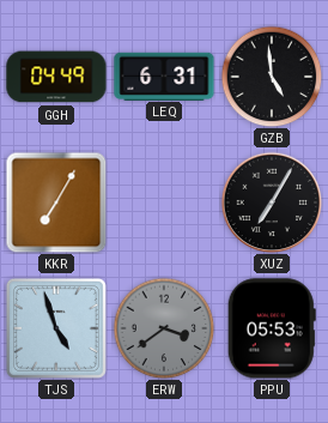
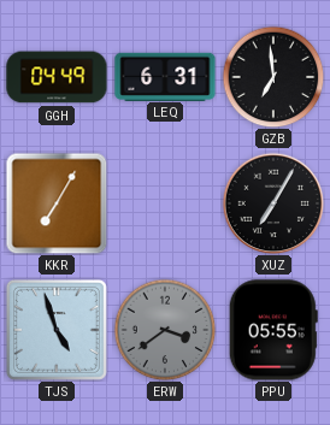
GZB: 4:59 -> 6:59 (273, 77)
PPU: 05:53 -> 05:55 (273, 330)
